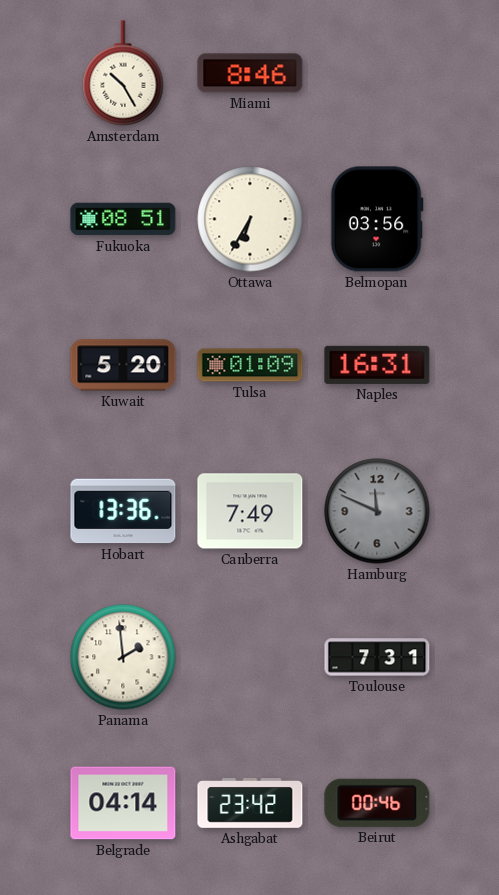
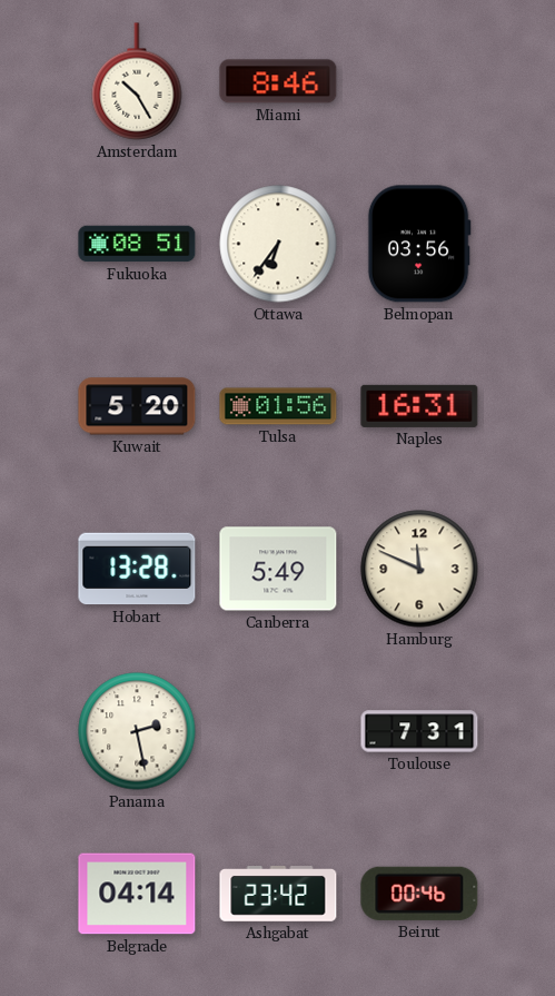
Ottawa: 6:35 -> 6:36 (278, 244)
Tulsa: 01:09 -> 01:56 (278, 406)
Hobart: 13:36 -> 13:28 (137, 569)
Canberra: 7:49 -> 5:49 (278, 569)
Hamburg dial: grey -> cream (419, 569)
Panama: 1:59 -> 2:28 (137, 731)
